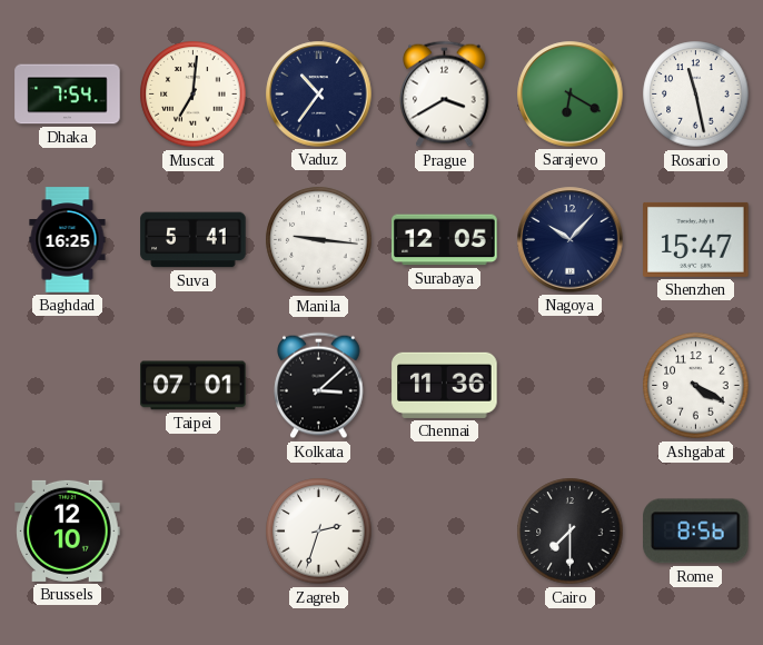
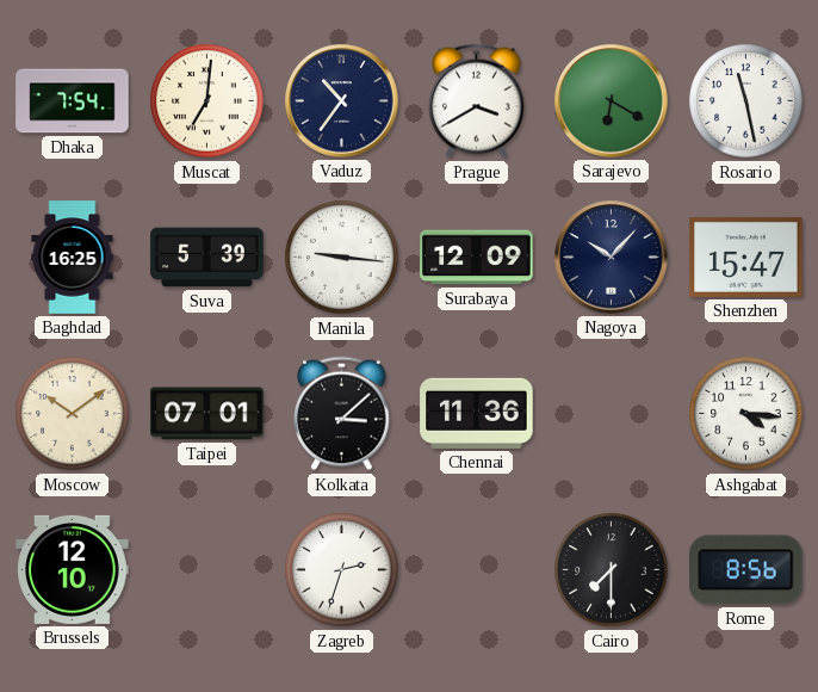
Suva: 5:41 -> 5:39 (207, 258)
Surabaya: 12:05 -> 12:09 (477, 258)
Moscow: none -> 10:09 (73, 414)
Ashgabat: 4:20 -> 4:16 (746, 414)
